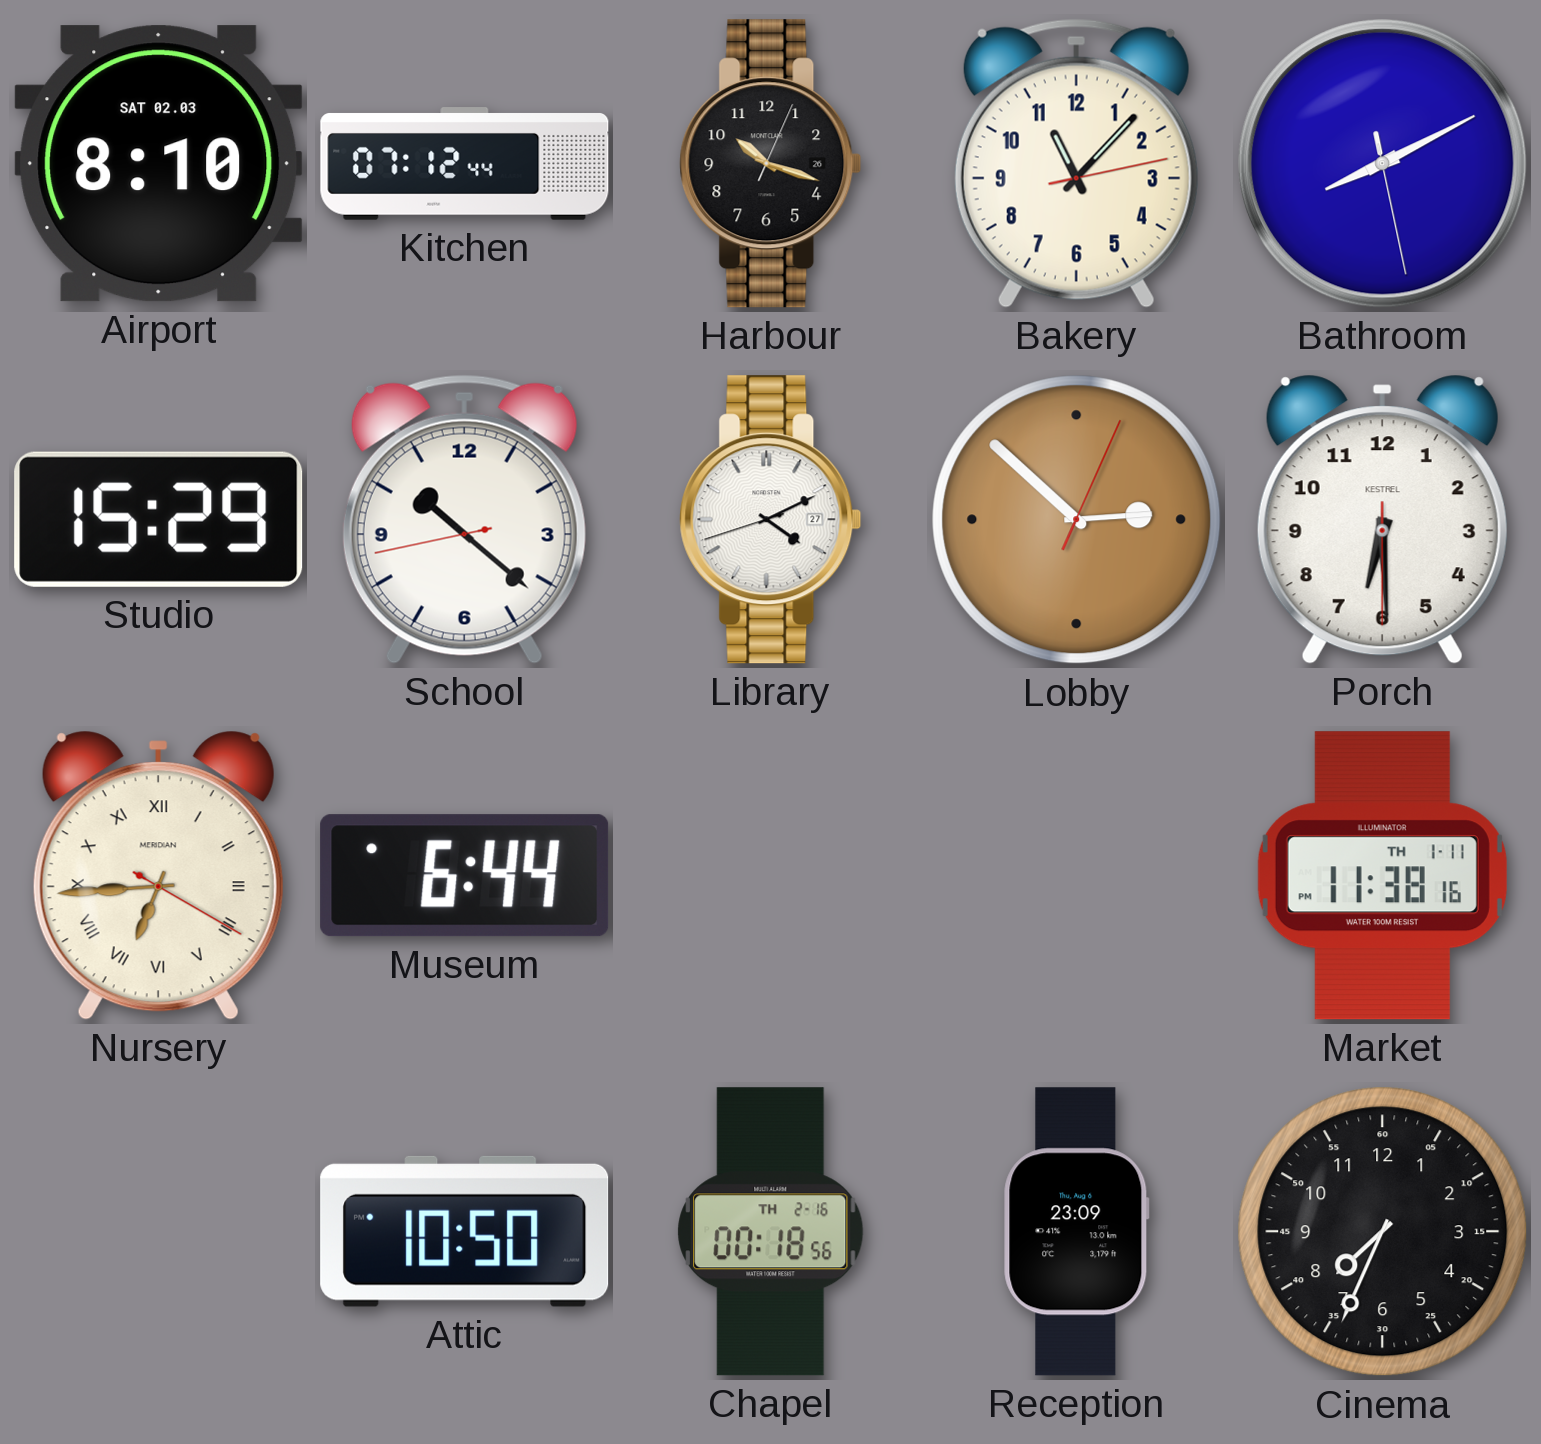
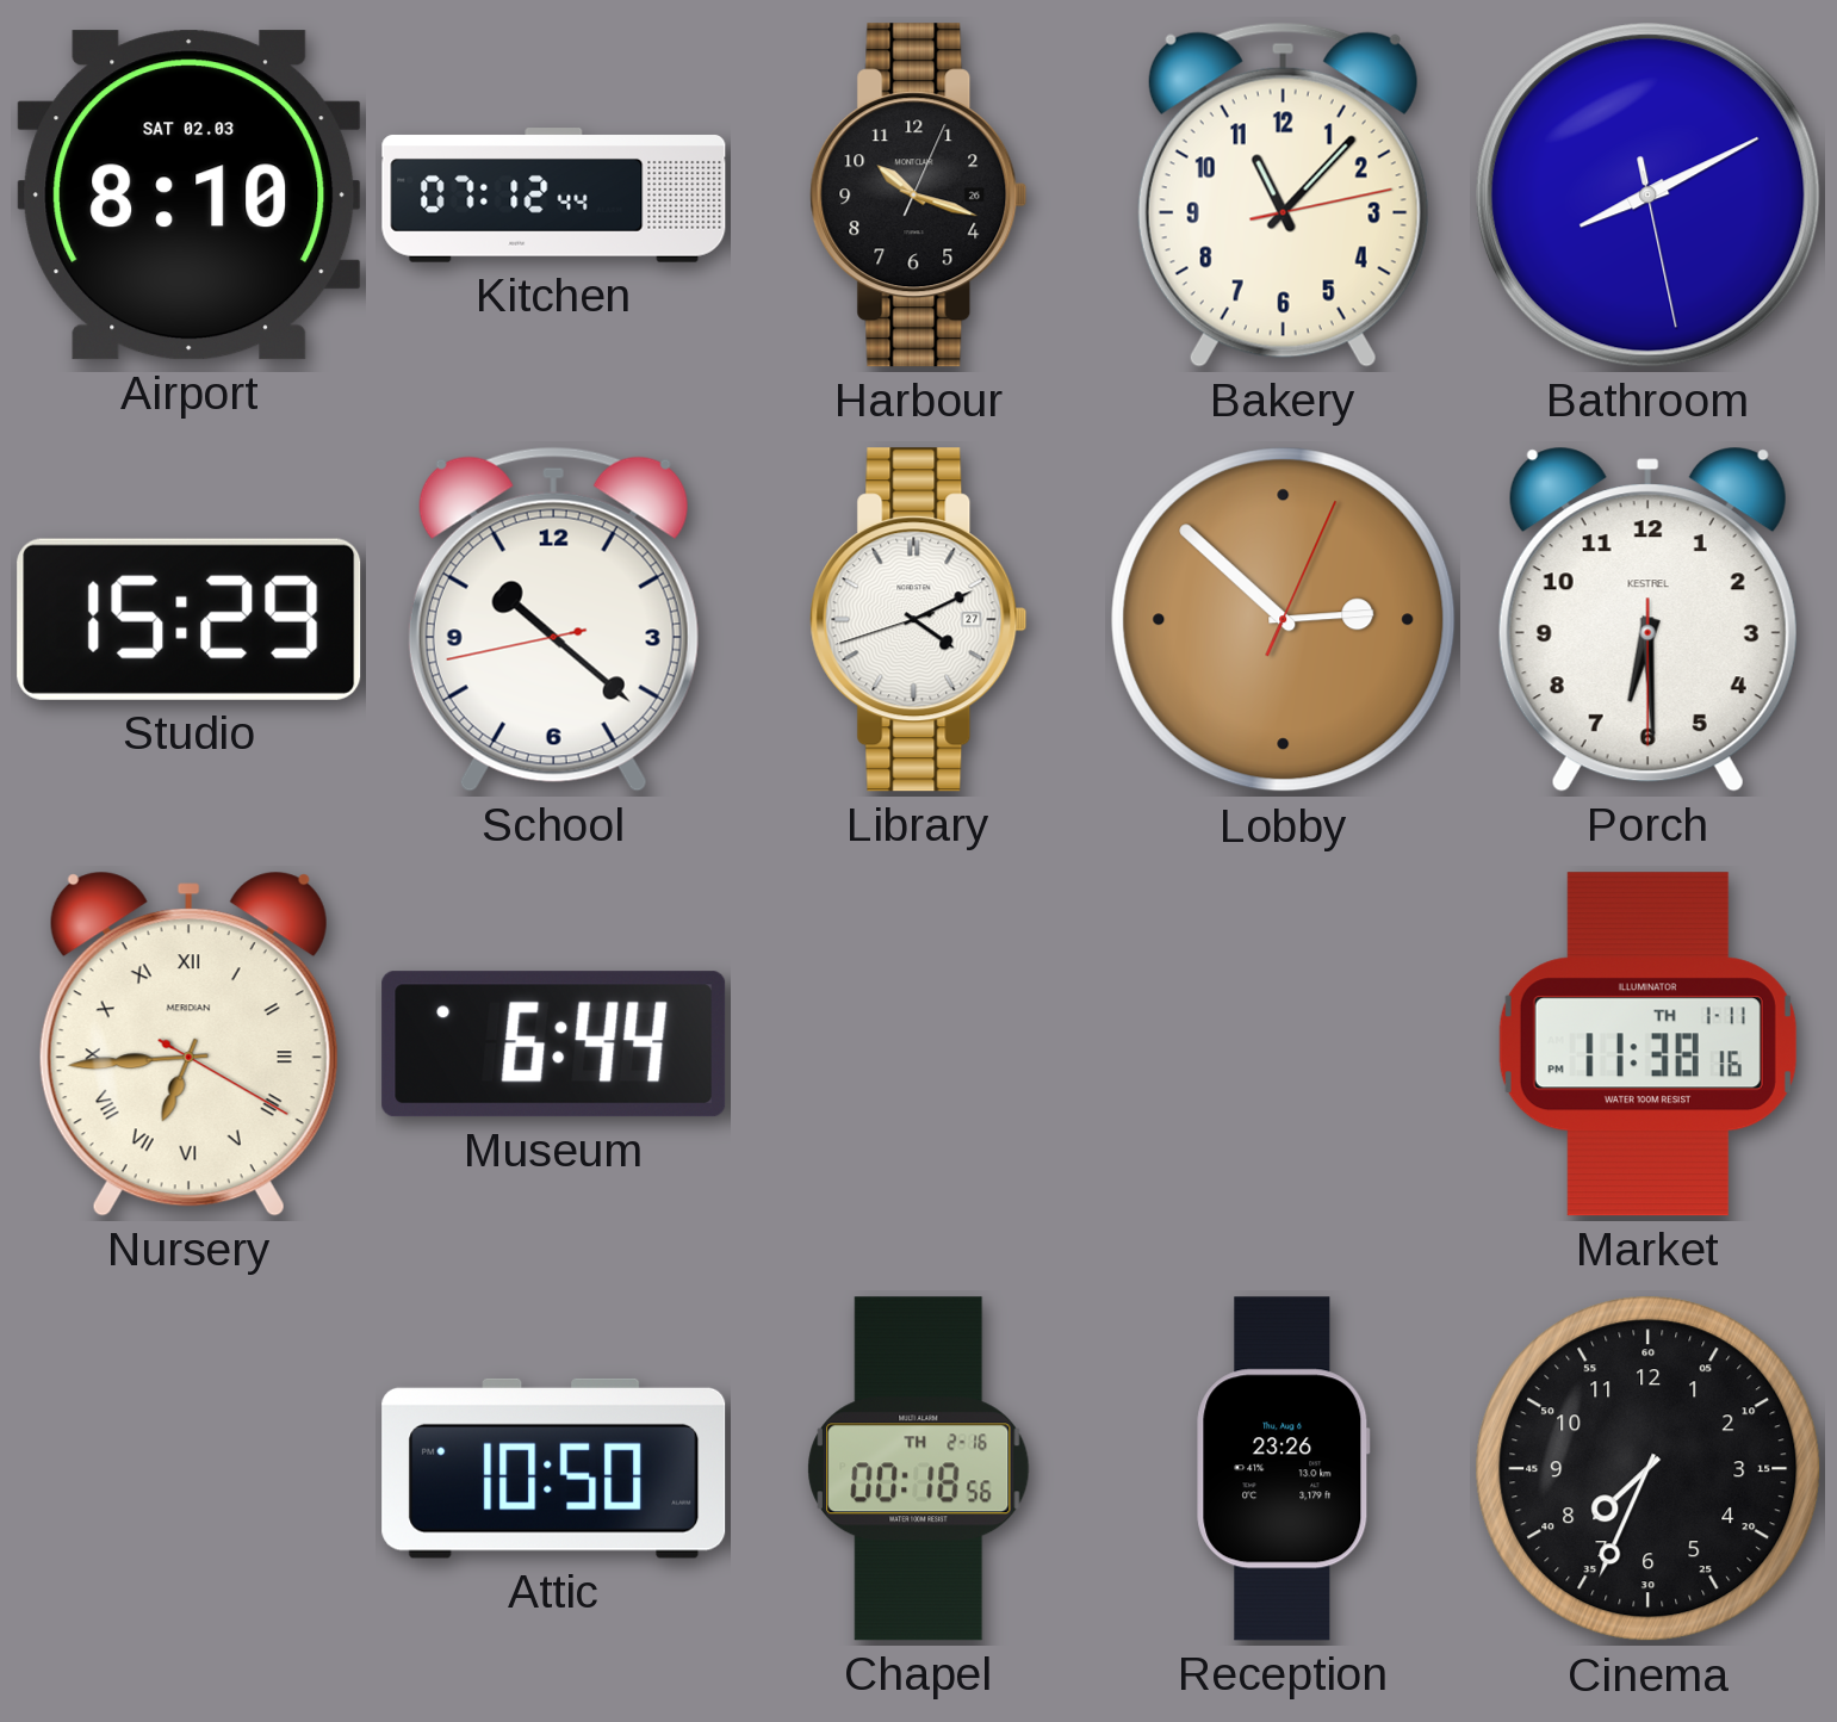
Reception: 23:09 -> 23:26 (1284, 1469)
